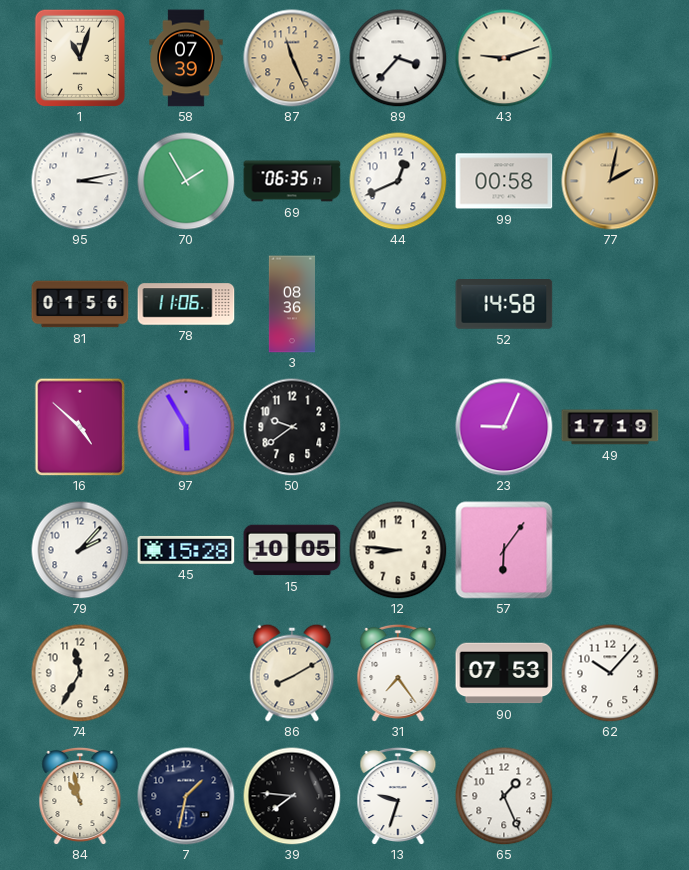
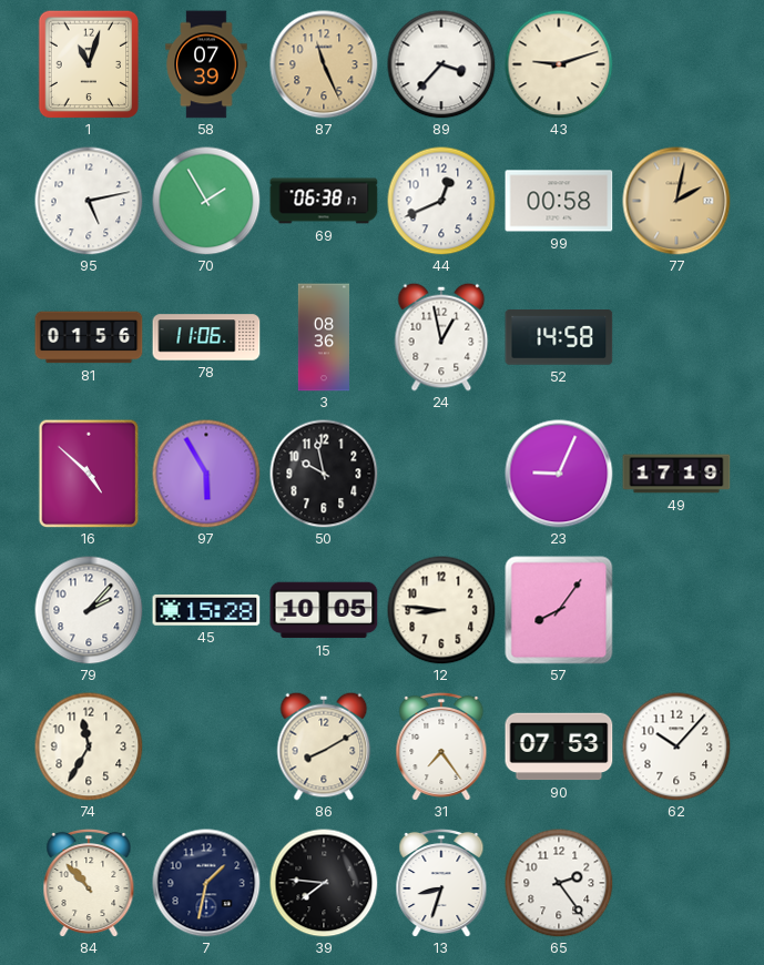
95: 3:13 -> 5:13 (89, 201)
69: 06:35 -> 06:38 (324, 201)
24: none -> 12:58 (441, 337)
50: 9:39 -> 9:58 (324, 474)
57: 6:06 -> 8:06 (559, 610)
84: 10:58 -> 10:53 (89, 882)
13: 9:33 -> 8:33 (441, 882)
65: 1:26 -> 2:24 (559, 883)
